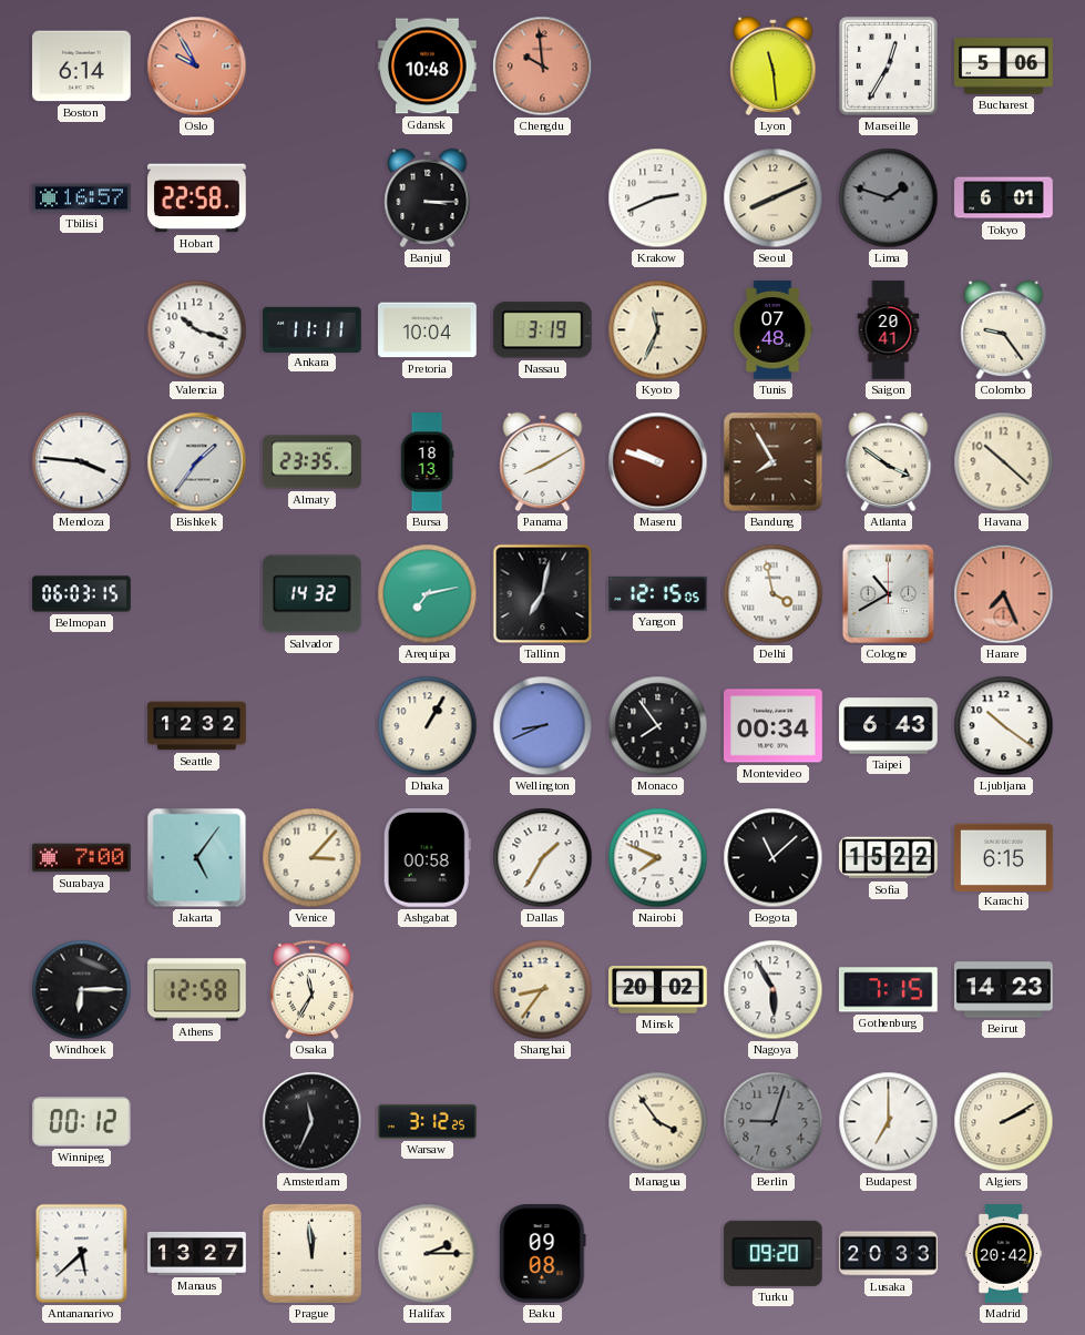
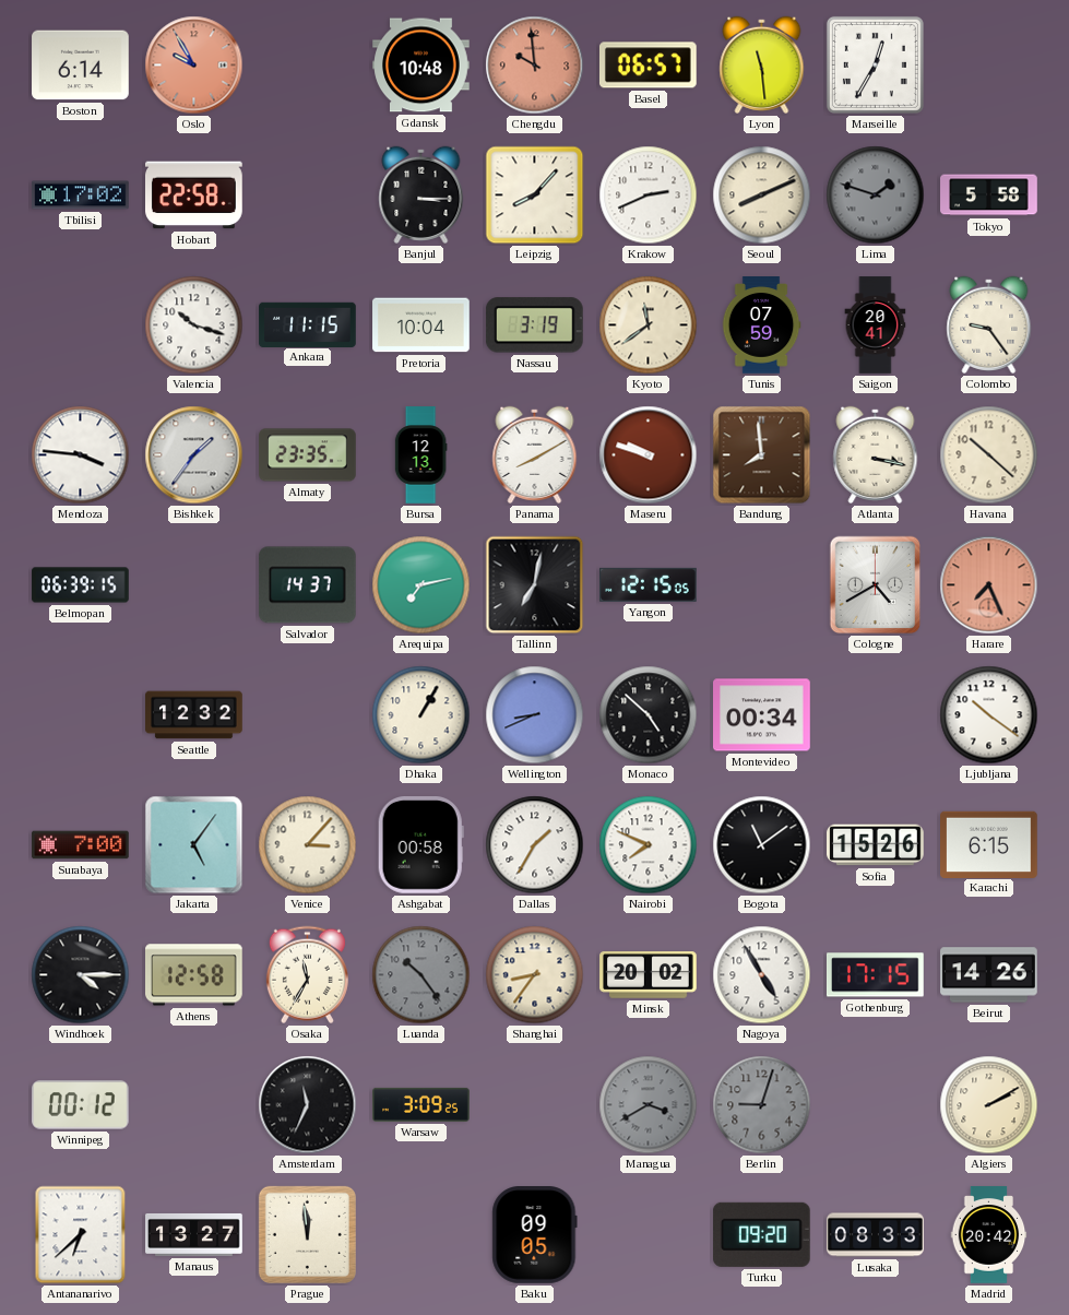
Basel: none -> 06:57 (648, 66)
Bucharest: 5:06 -> none (1004, 67)
Tbilisi: 16:57 -> 17:02 (81, 196)
Leipzig: none -> 8:07 (535, 196)
Tokyo: 6:01 -> 5:58 (989, 196)
Ankara: 11:11 -> 11:15 (308, 324)
Kyoto: 11:34 -> 11:39 (649, 325)
Tunis: 07:48 -> 07:59 (761, 325)
Bursa: 18:13 -> 12:13 (420, 455)
Bandung: 7:55 -> 7:59 (762, 455)
Atlanta: 3:51 -> 3:17 (876, 454)
Belmopan: 06:03 -> 06:39 (81, 585)
Salvador: 14:32 -> 14:37 (307, 585)
Delhi: 3:58 -> none (774, 594)
Cologne: 10:40 -> 4:40 (876, 585)
Monaco: 7:54 -> 4:52 (649, 715)
Taipei: 6:43 -> none (889, 726)
Bogota: 11:08 -> 11:09 (762, 845)
Sofia: 15:22 -> 15:26 (876, 845)
Windhoek: 6:15 -> 4:15 (81, 975)
Luanda: none -> 10:24 (421, 975)
Nagoya: 5:55 -> 4:55 (762, 975)
Gothenburg: 7:15 -> 17:15 (876, 975)
Beirut: 14:23 -> 14:26 (989, 975)
Warsaw: 3:12 -> 3:09 (421, 1104)
Managua: 3:54 -> 3:40 (649, 1105)
Managua dial: cream -> grey (649, 1105)
Budapest: 7:00 -> none (889, 1122)
Antananarivo: 5:38 -> 6:38 (81, 1235)
Halifax: 2:15 -> none (428, 1254)
Baku: 09:08 -> 09:05 (535, 1235)
Lusaka: 20:33 -> 08:33 (876, 1235)
